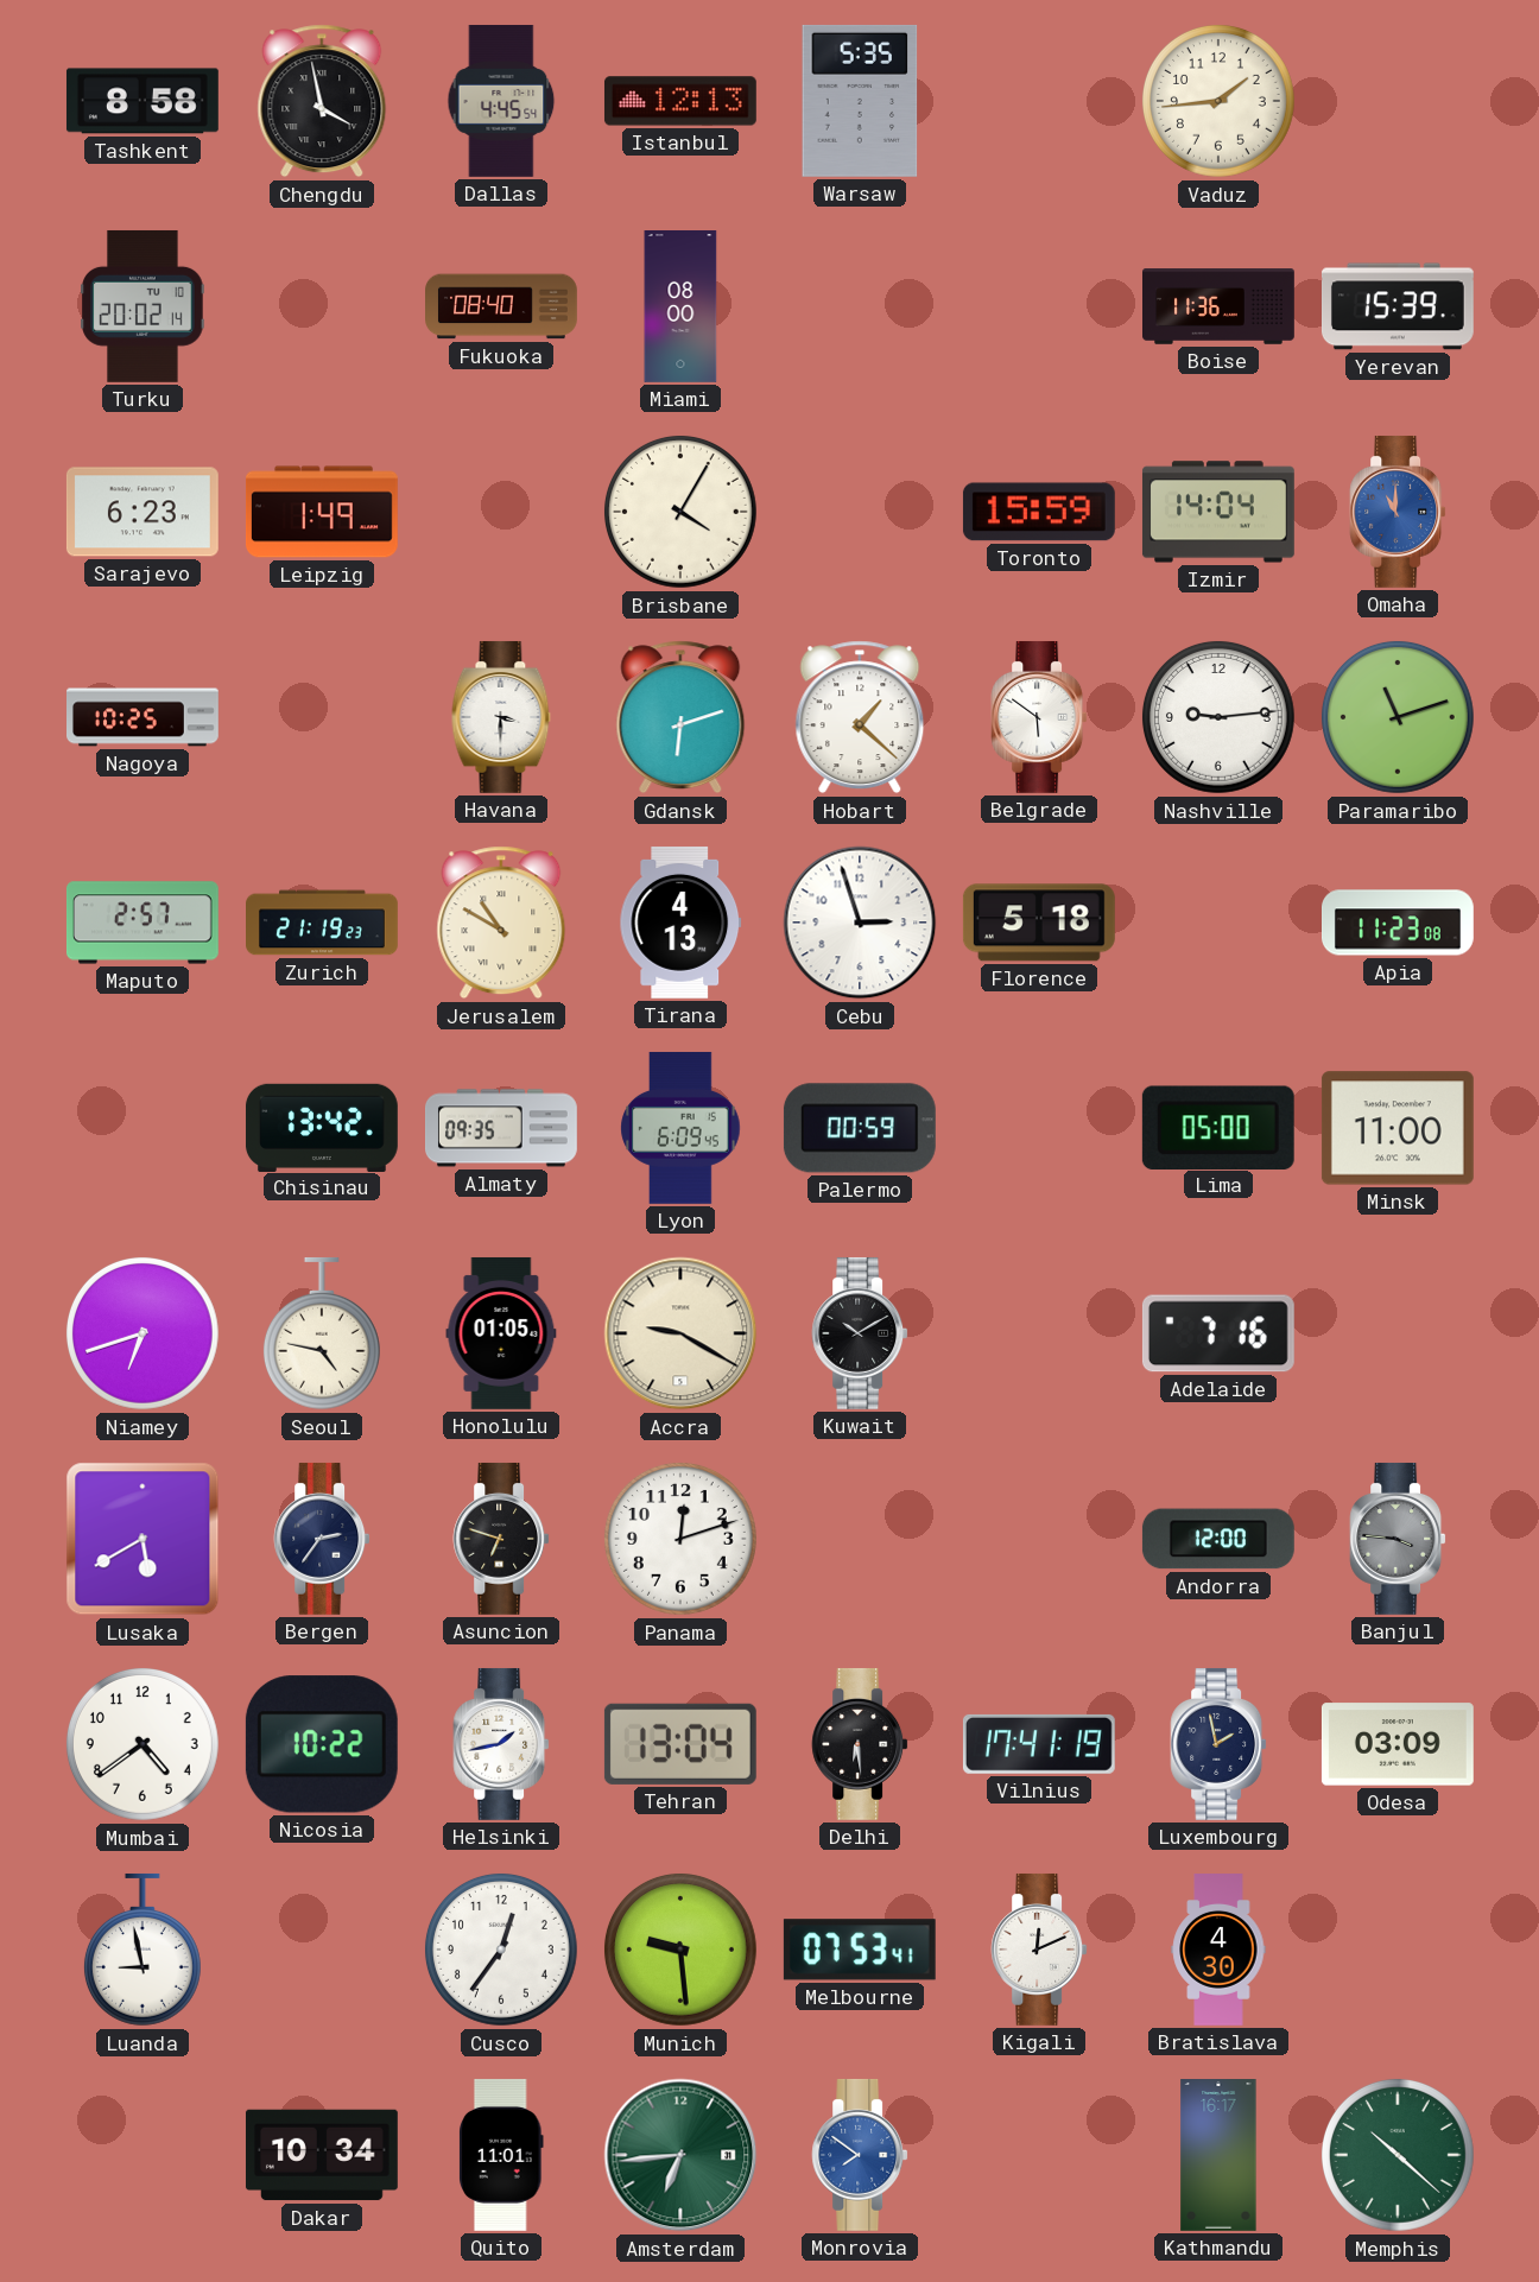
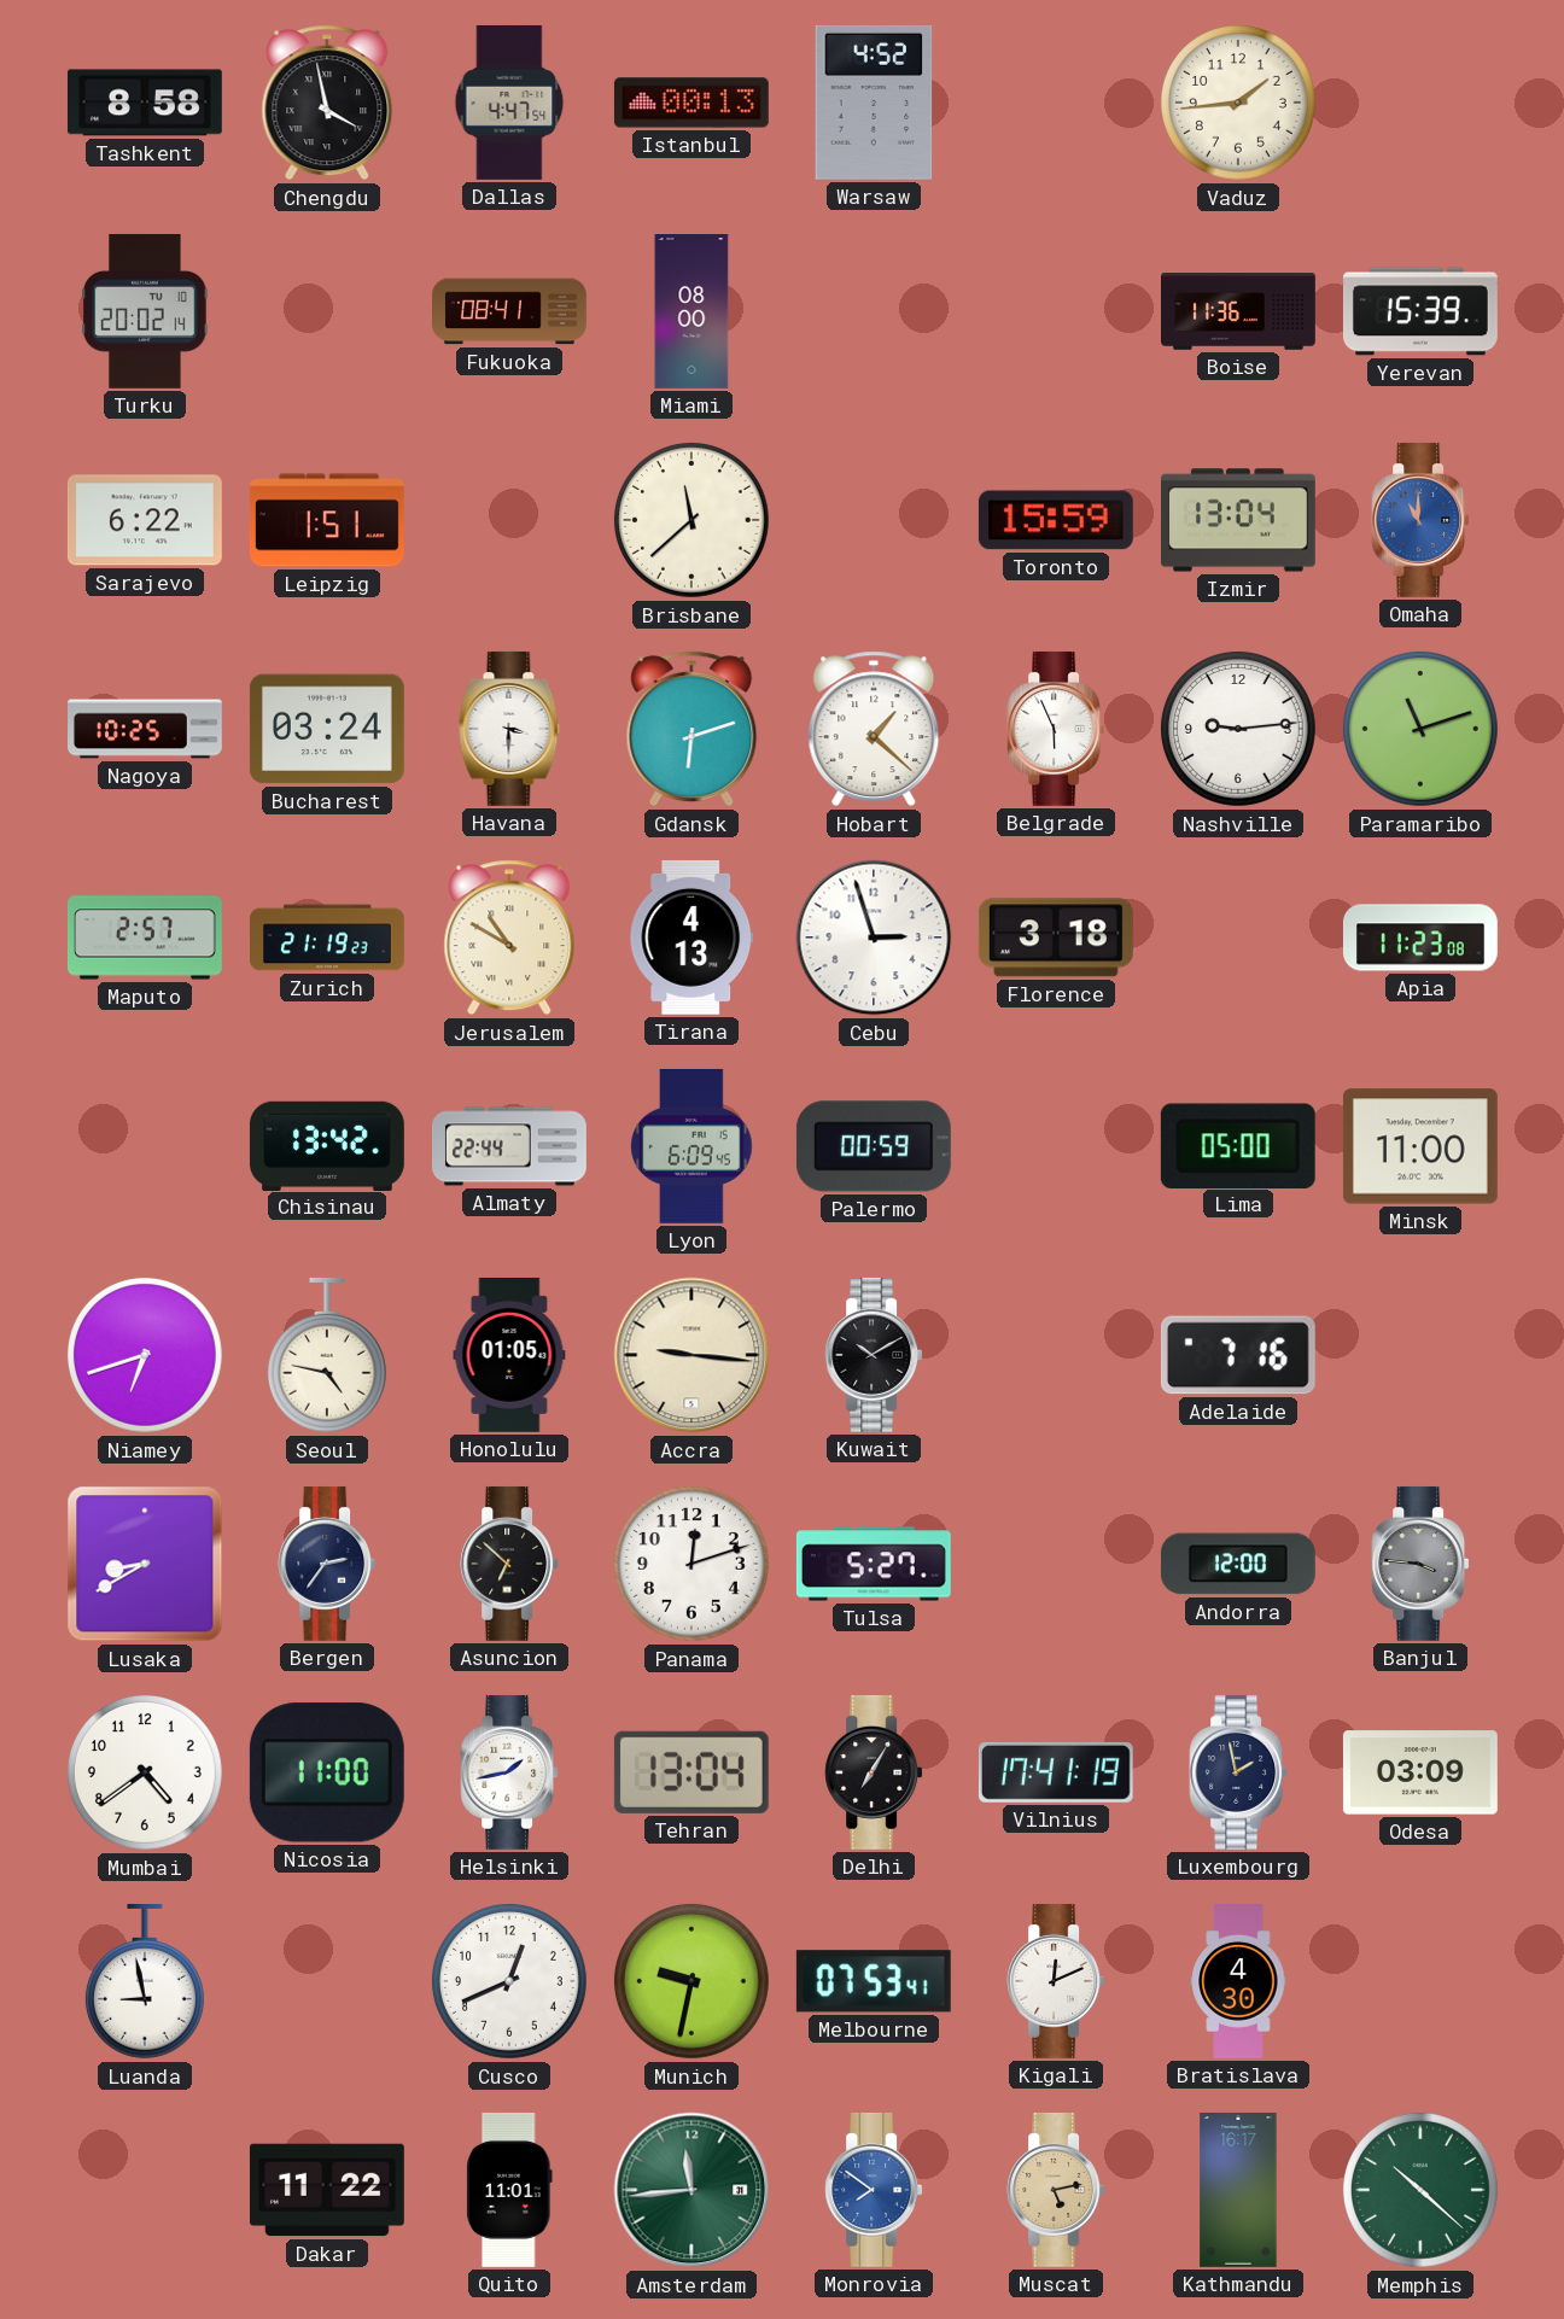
Dallas: 4:45 -> 4:47 (509, 103)
Istanbul: 12:13 -> 00:13 (691, 103)
Warsaw: 5:35 -> 4:52 (874, 103)
Fukuoka: 08:40 -> 08:41 (510, 311)
Sarajevo: 6:23 -> 6:22 (145, 520)
Leipzig: 1:49 -> 1:51 (327, 520)
Brisbane: 4:05 -> 11:38 (691, 520)
Izmir: 14:04 -> 13:04 (1238, 520)
Bucharest: none -> 03:24 (327, 729)
Belgrade: 5:51 -> 5:56 (1056, 729)
Florence: 5:18 -> 3:18 (1056, 937)
Almaty: 09:35 -> 22:44 (510, 1146)
Accra: 9:20 -> 9:16 (691, 1355)
Lusaka: 5:40 -> 8:40 (145, 1564)
Asuncion: 6:48 -> 6:52 (509, 1564)
Tulsa: none -> 5:27 (874, 1564)
Nicosia: 10:22 -> 11:00 (327, 1772)
Delhi: 6:29 -> 7:05 (874, 1772)
Cusco: 12:36 -> 12:41 (509, 1981)
Munich: 9:29 -> 9:32 (691, 1981)
Dakar: 10:34 -> 11:22 (327, 2190)
Amsterdam: 6:44 -> 11:44 (691, 2190)
Muscat: none -> 5:13 (1056, 2190)
